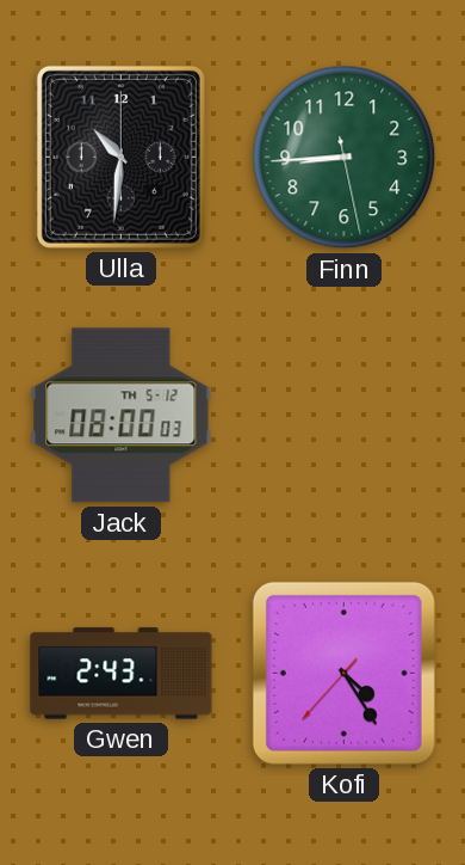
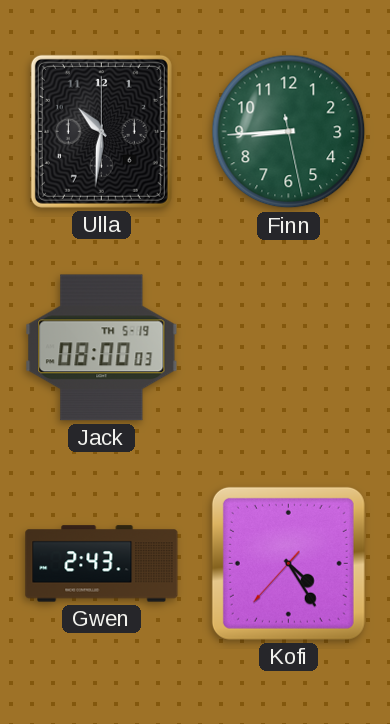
Jack date: TH 5-12 -> TH 5-19 (102, 348)
